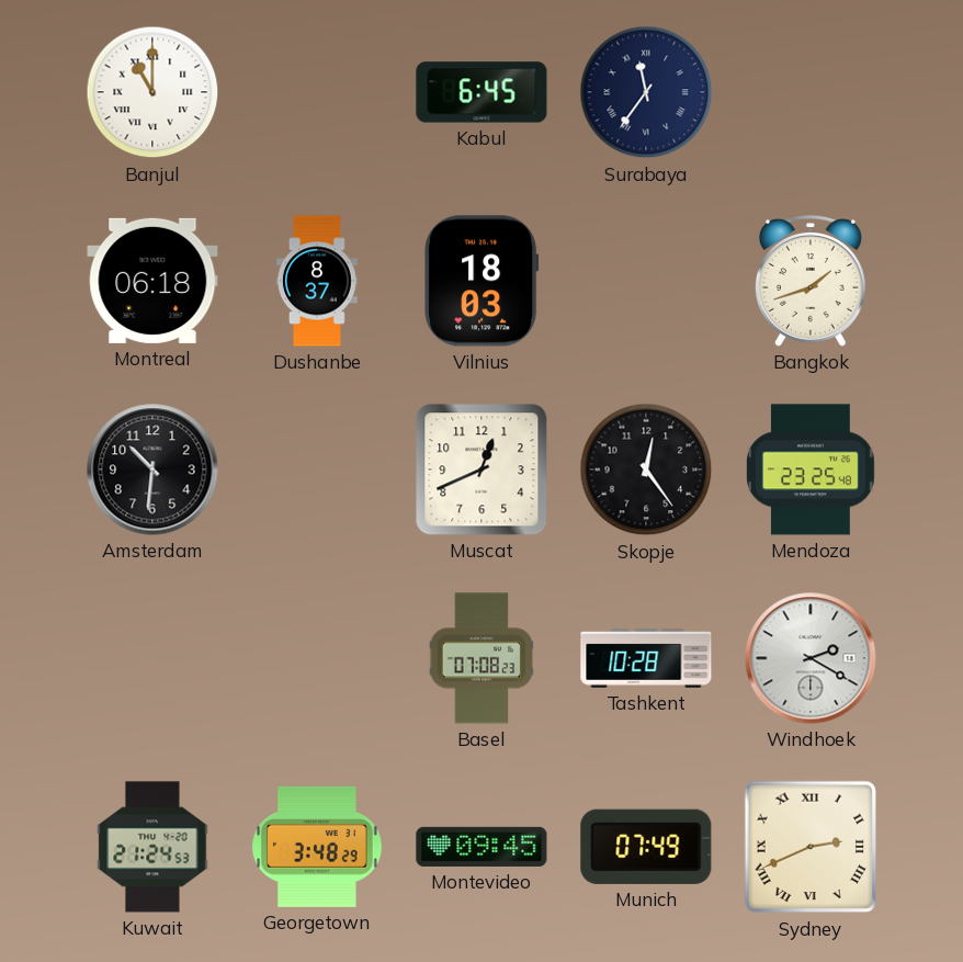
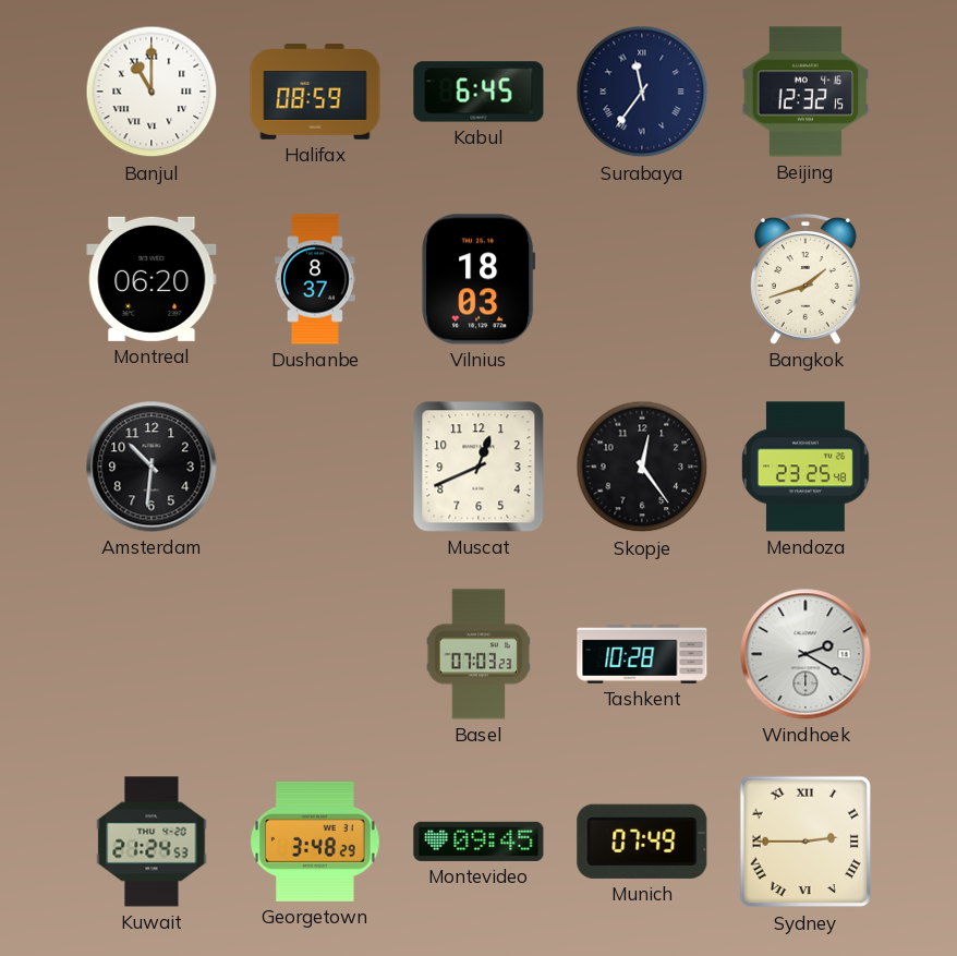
Halifax: none -> 08:59 (315, 92)
Beijing: none -> 12:32 (805, 92)
Montreal: 06:18 -> 06:20 (152, 279)
Basel: 07:08 -> 07:03 (478, 654)
Sydney: 2:41 -> 2:45 (805, 842)
